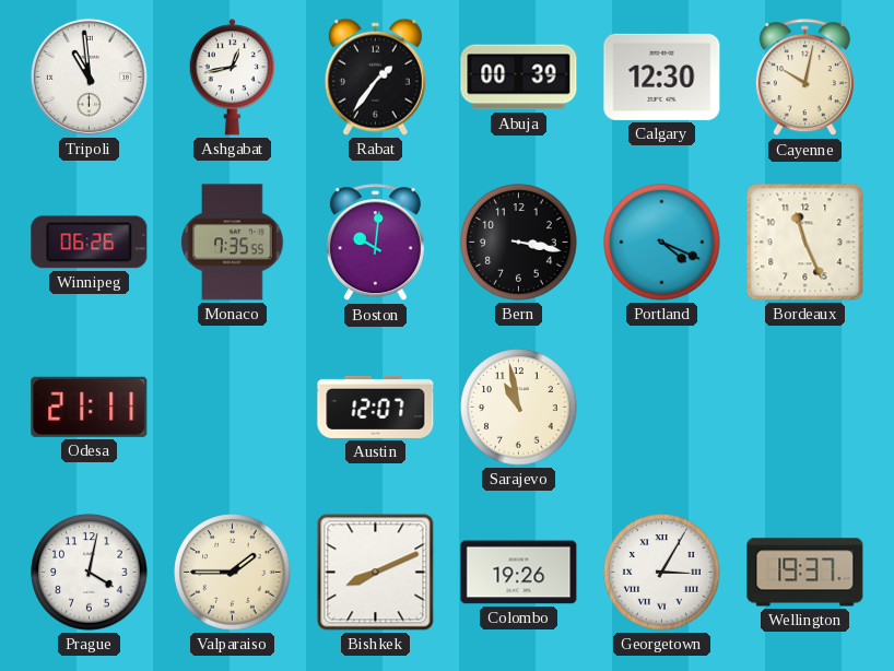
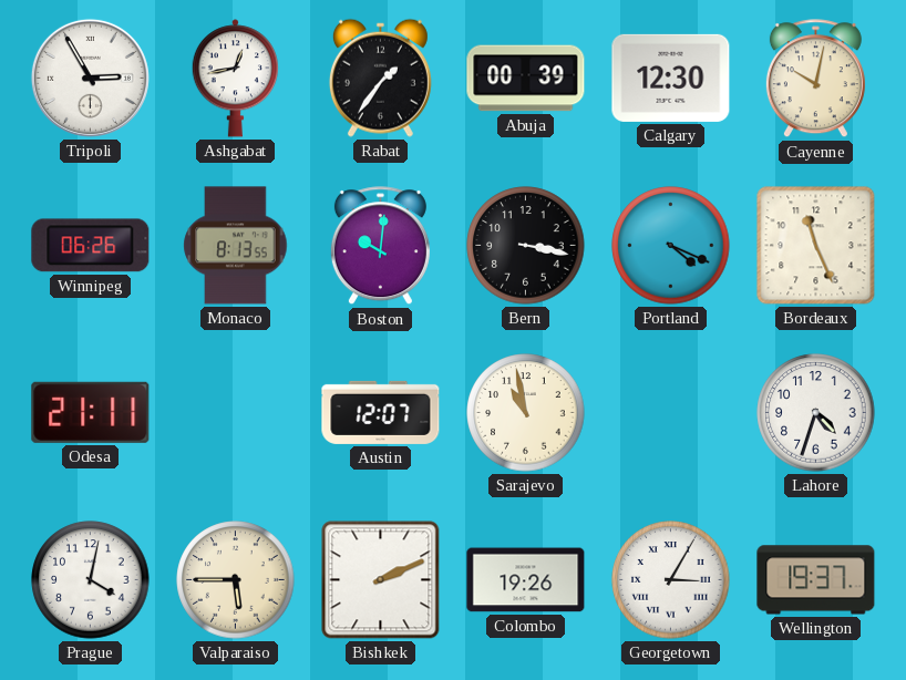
Tripoli: 10:59 -> 2:55 (90, 78)
Monaco: 7:35 -> 8:13 (236, 246)
Lahore: none -> 4:33 (816, 413)
Valparaiso: 1:45 -> 5:45 (236, 580)
Bishkek: 8:11 -> 2:11 (381, 580)
